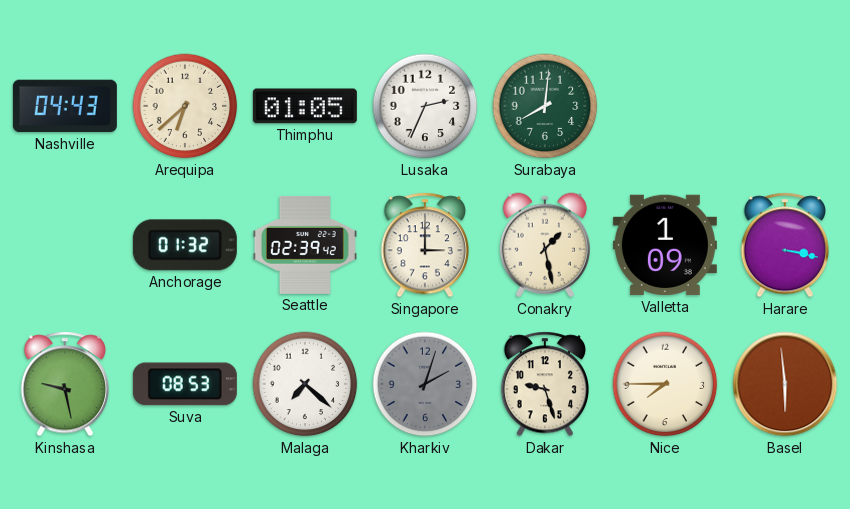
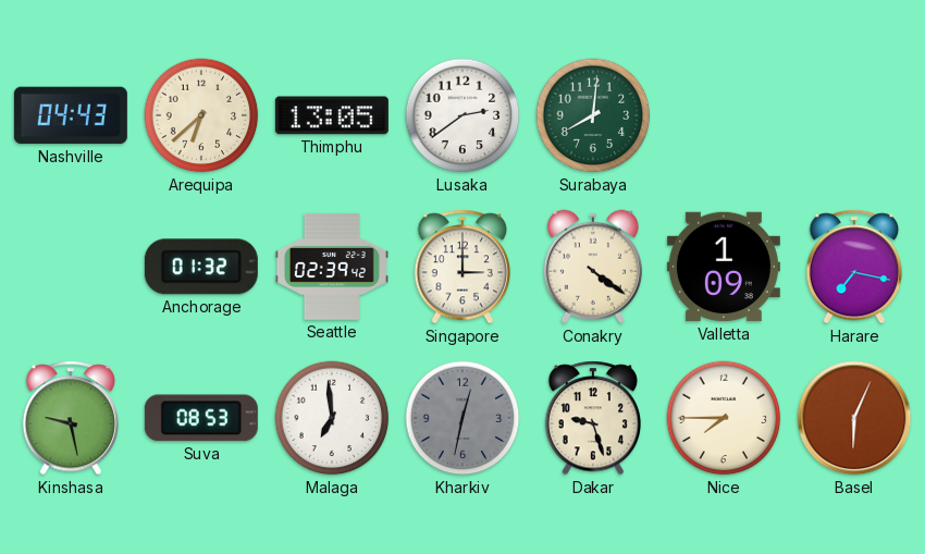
Thimphu: 01:05 -> 13:05 (332, 115)
Lusaka: 2:34 -> 2:39 (462, 115)
Conakry: 1:28 -> 4:21 (593, 267)
Harare: 3:17 -> 7:17 (853, 267)
Malaga: 7:22 -> 6:59 (332, 418)
Kharkiv: 2:03 -> 12:32 (462, 418)
Basel: 5:59 -> 6:04 (854, 418)
